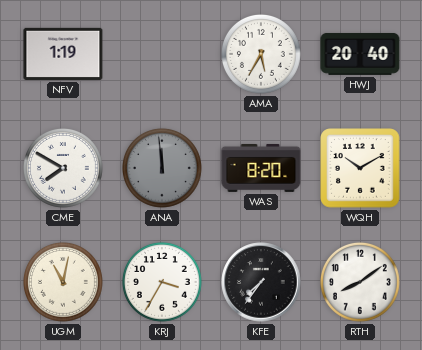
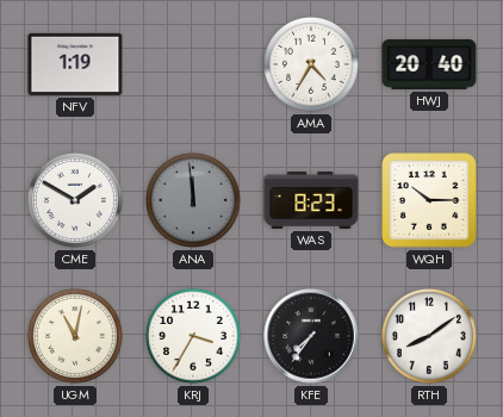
AMA: 5:35 -> 4:35 (311, 64)
CME: 7:50 -> 1:50 (75, 200)
WAS: 8:20 -> 8:23 (311, 200)
WQH: 10:10 -> 10:15 (429, 200)
